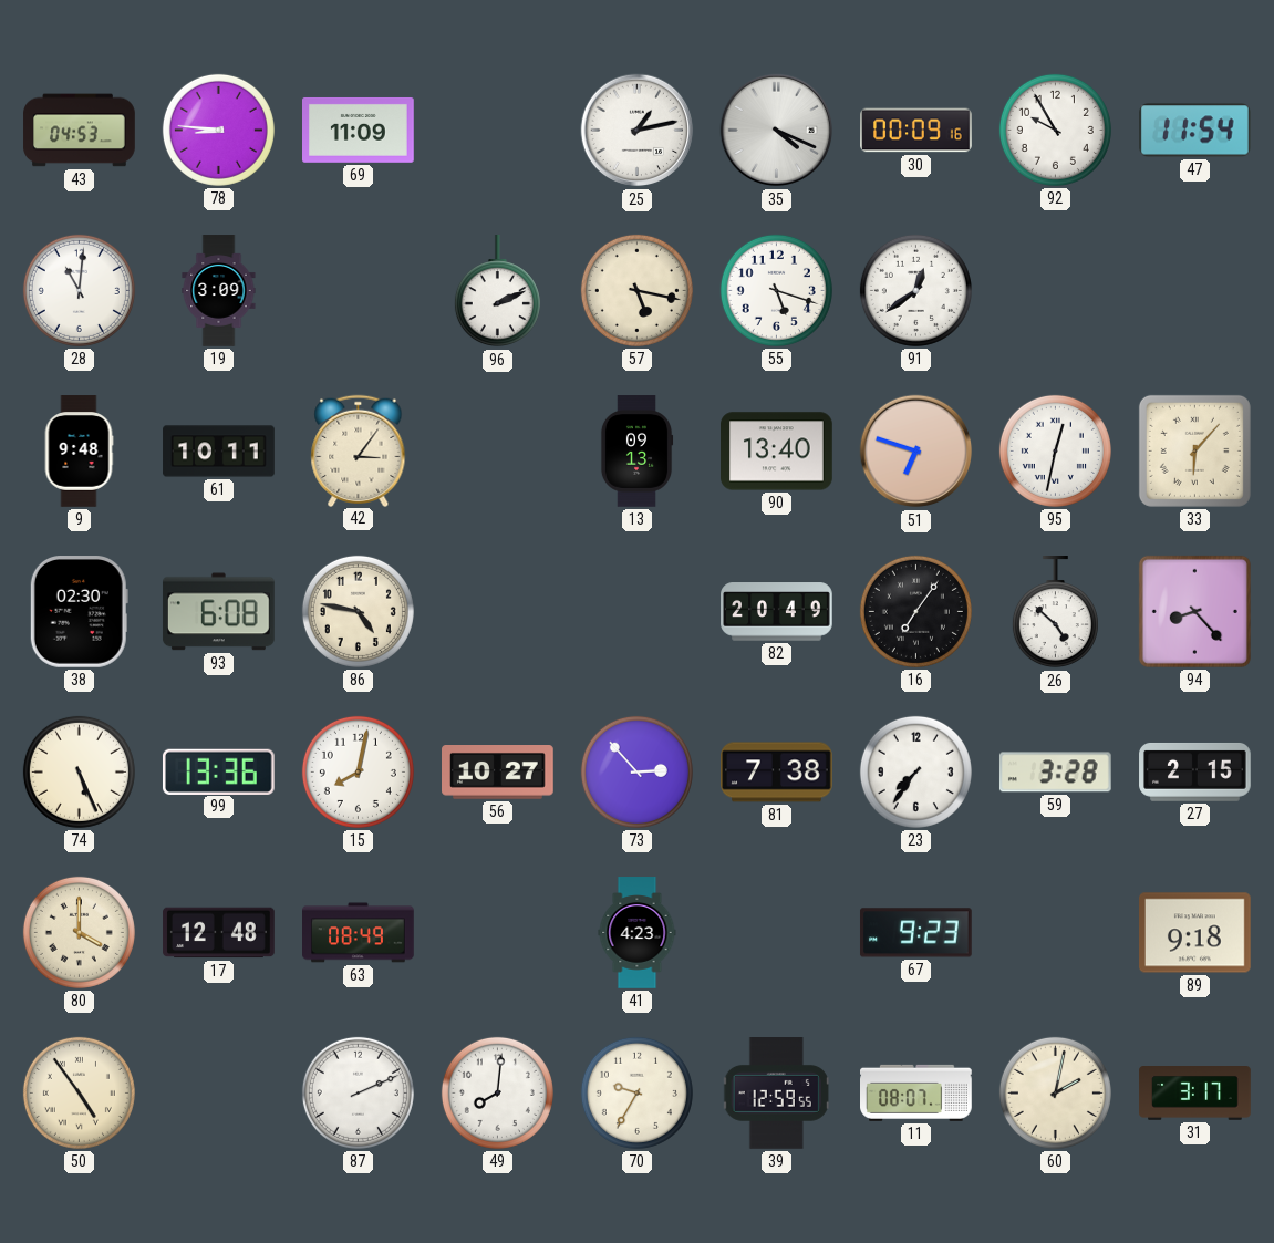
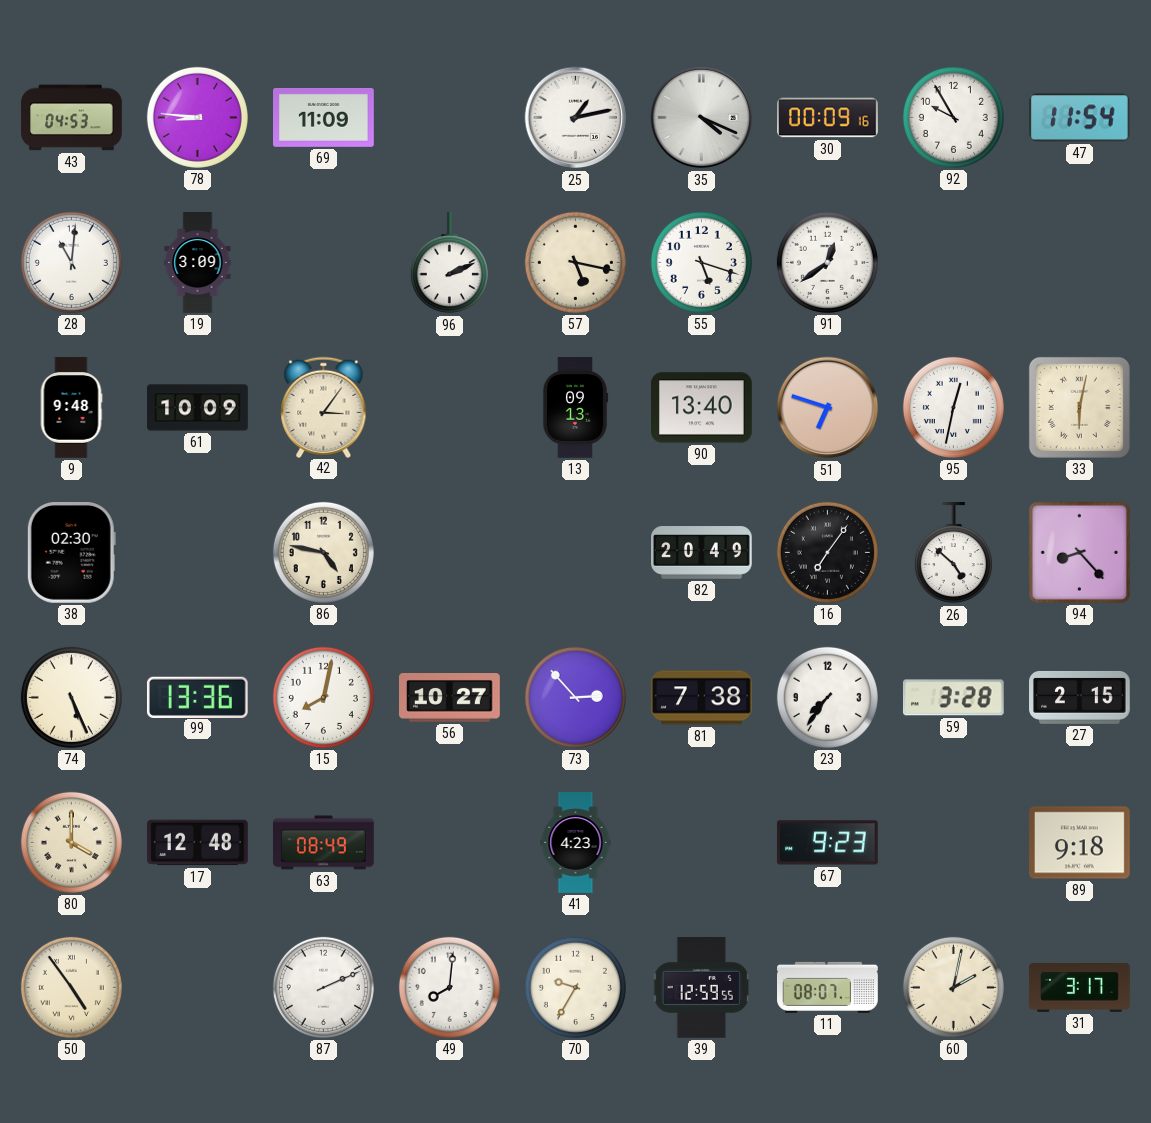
61: 10:11 -> 10:09 (198, 408)
33: 6:07 -> 6:02 (1079, 407)
93: 6:08 -> none (218, 612)
